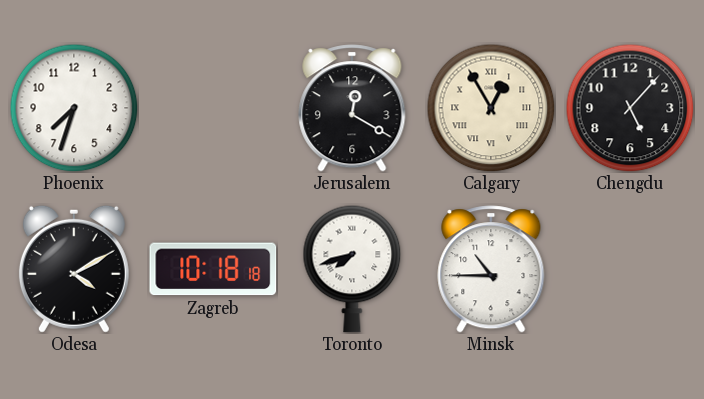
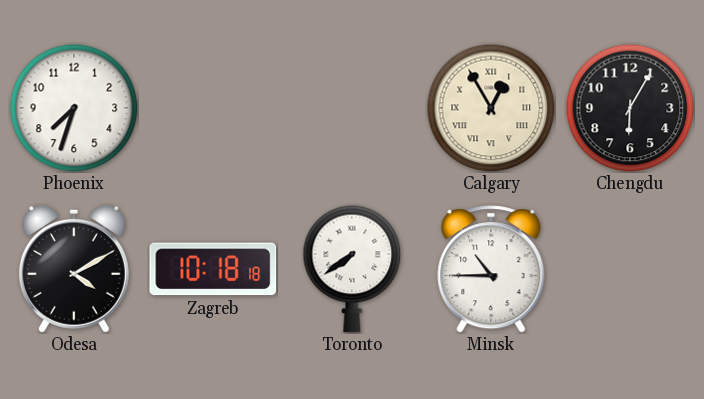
Jerusalem: 12:20 -> none (352, 108)
Chengdu: 5:07 -> 6:05 (630, 108)
Toronto: 7:42 -> 7:39 (352, 269)
